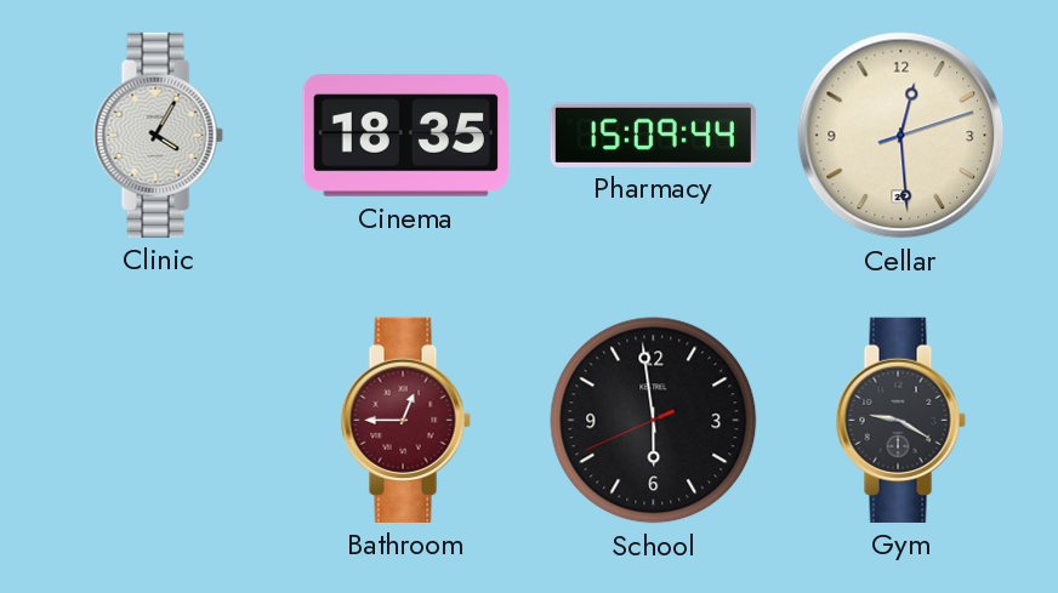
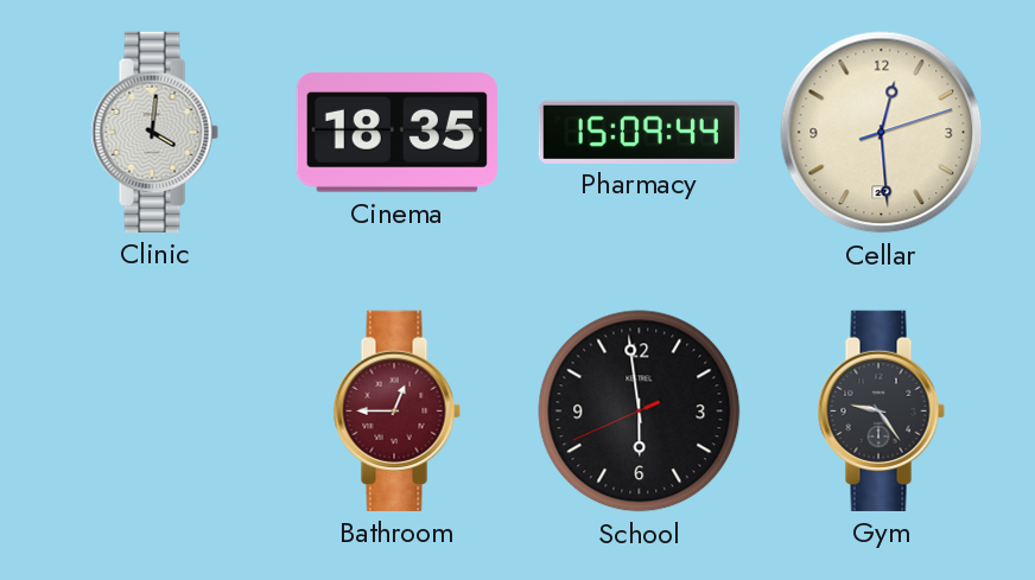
Clinic: 4:05 -> 4:01 (154, 132)
Gym: 9:20 -> 9:24 (881, 410)
